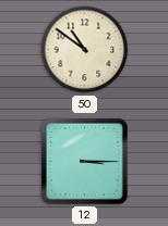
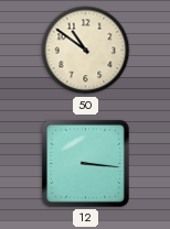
12: 3:15 -> 3:16 (86, 164)
